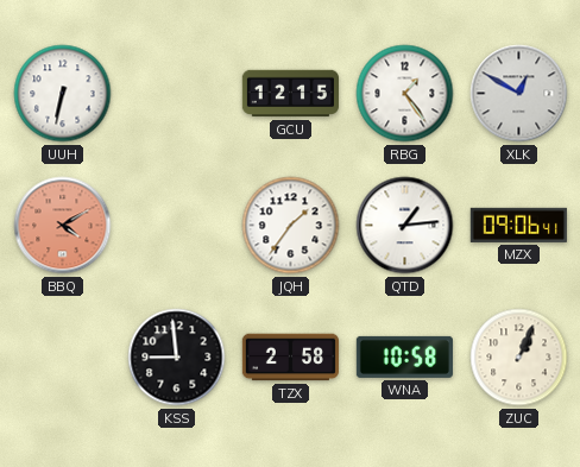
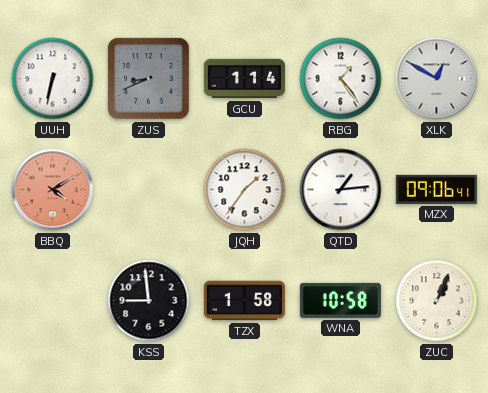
ZUS: none -> 8:41 (149, 79)
GCU: 12:15 -> 1:14 (244, 79)
TZX: 2:58 -> 1:58 (244, 301)
